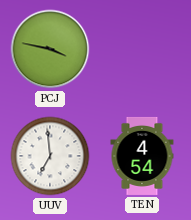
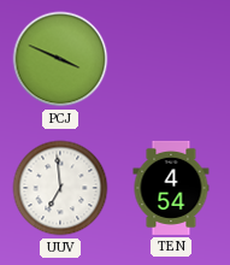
PCJ: 3:47 -> 3:49 (60, 59)
